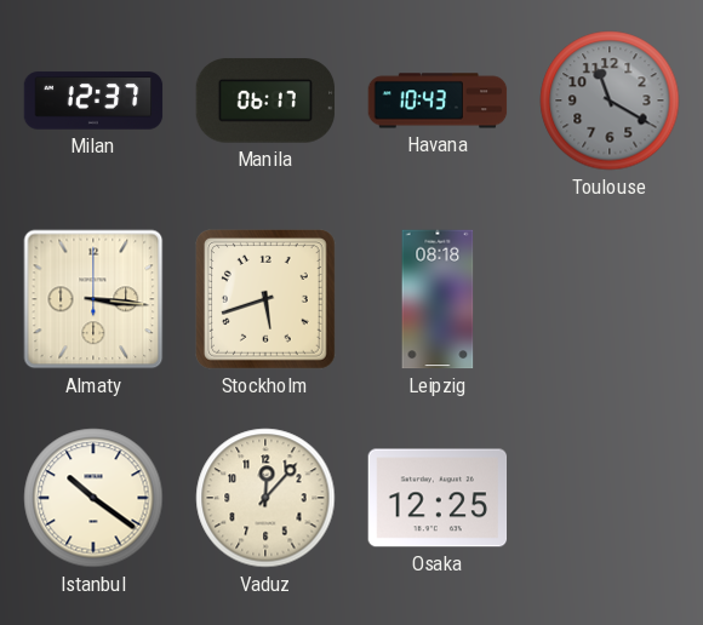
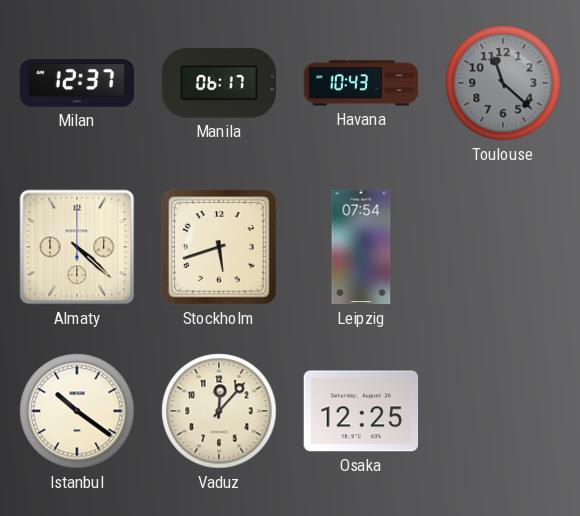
Toulouse: 11:20 -> 11:22 (503, 83)
Almaty: 3:16 -> 4:22 (77, 247)
Leipzig: 08:18 -> 07:54 (361, 247)
